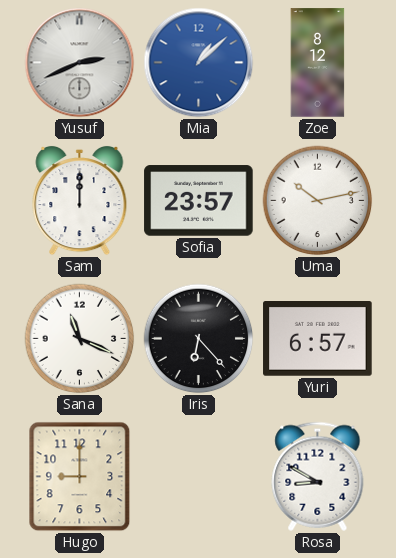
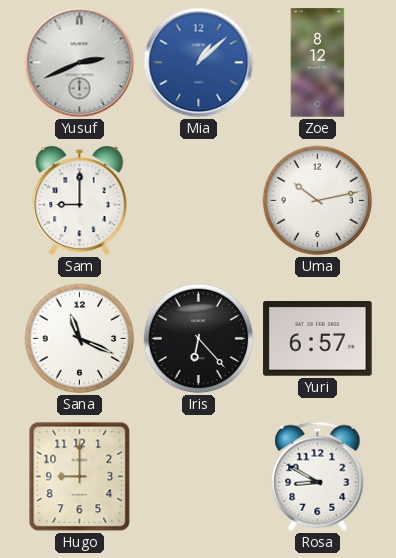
Sam: 12:00 -> 9:00 (80, 201)
Sofia: 23:57 -> none (199, 201)
